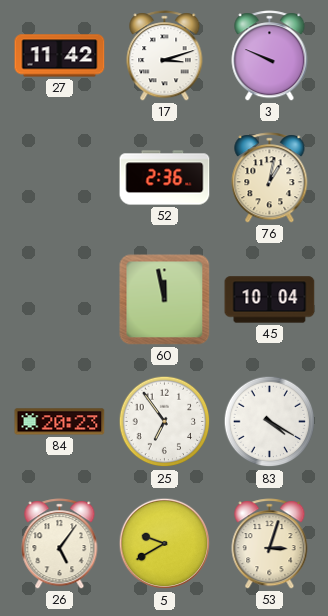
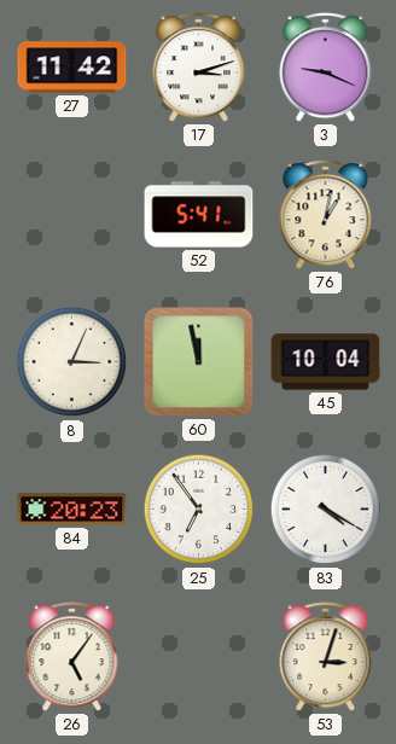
3: 9:49 -> 9:19 (326, 68)
52: 2:36 -> 5:41 (199, 215)
8: none -> 3:04 (72, 362)
5: 9:40 -> none (165, 544)
